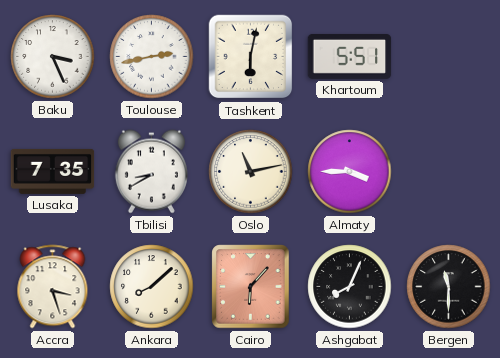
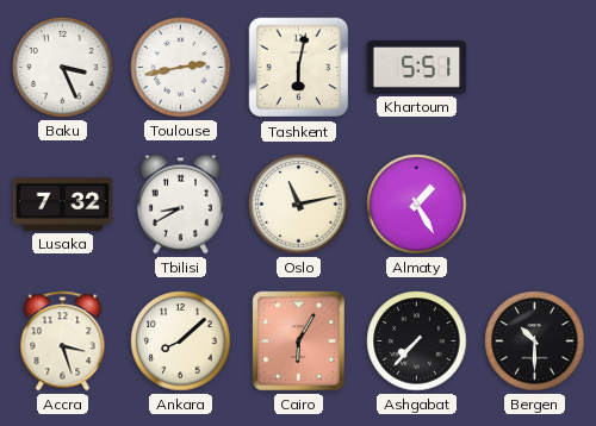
Lusaka: 7:35 -> 7:32 (63, 203)
Almaty: 3:45 -> 1:25 (417, 205)
Cairo: 6:07 -> 6:05 (299, 342)
Ashgabat: 8:04 -> 7:37 (417, 342)
Bergen: 11:30 -> 10:30 (535, 342)
